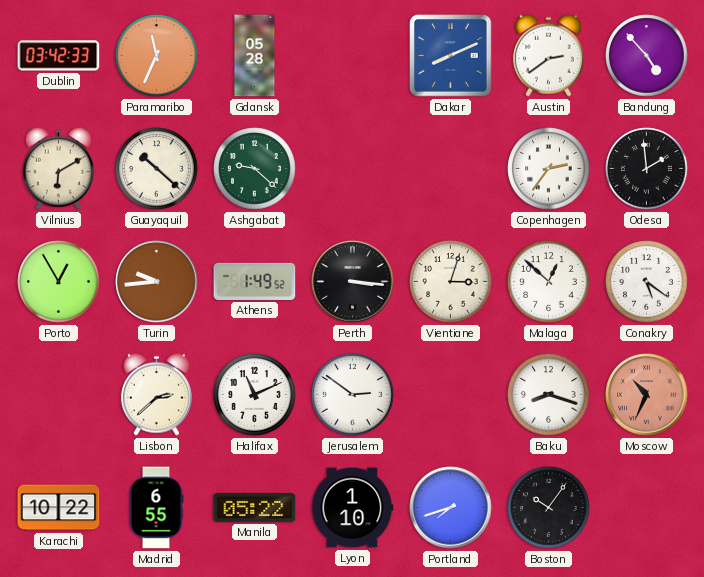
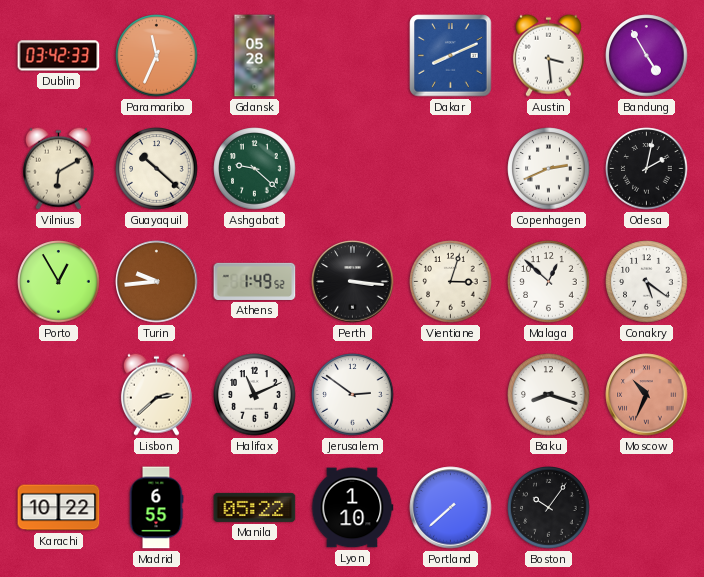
Austin: 2:39 -> 3:29 (548, 55)
Bandung: 4:53 -> 4:55 (647, 56)
Copenhagen: 2:36 -> 2:41 (549, 169)
Odesa: 1:59 -> 2:02 (647, 169)
Portland: 7:42 -> 7:38 (451, 508)
